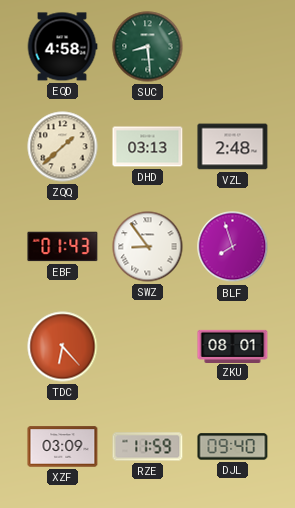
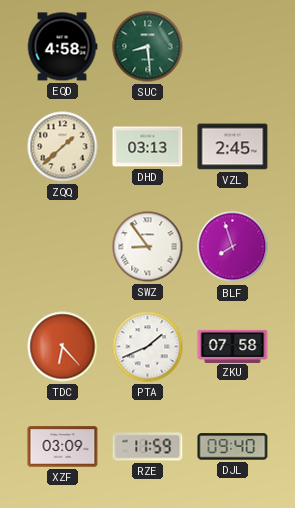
VZL: 2:48 -> 2:45 (233, 147)
EBF: 01:43 -> none (63, 247)
PTA: none -> 1:41 (148, 347)
ZKU: 08:01 -> 07:58 (233, 346)
